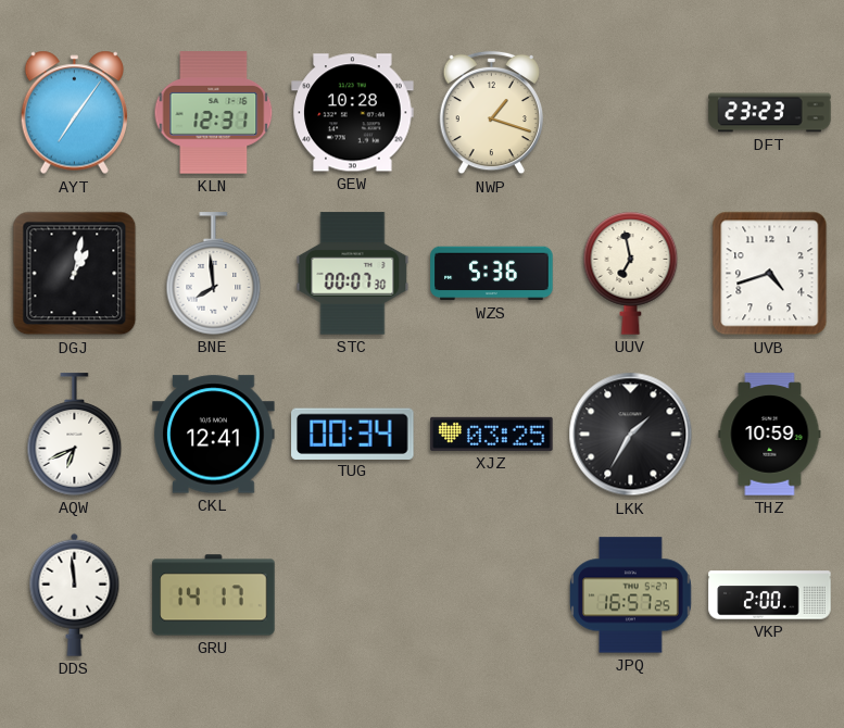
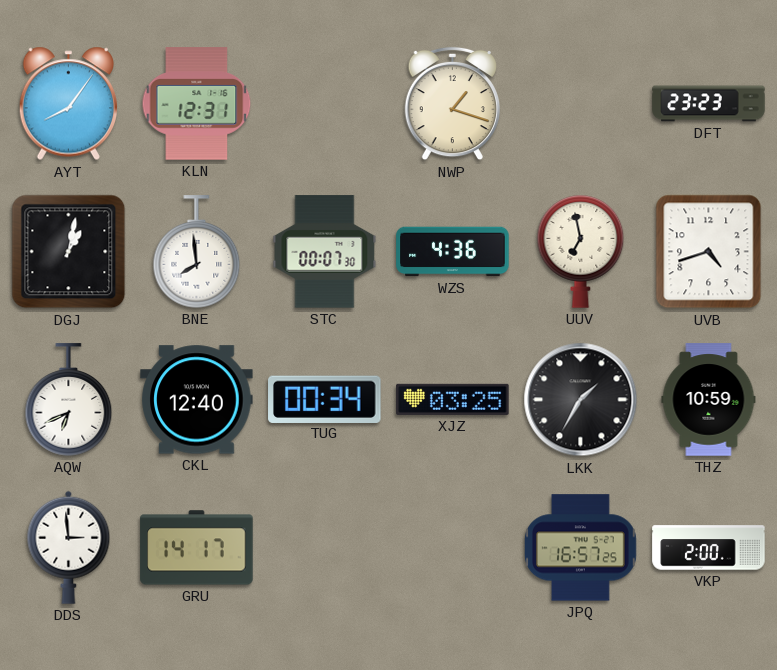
AYT: 7:06 -> 8:06 (68, 104)
GEW: 10:28 -> none (353, 113)
WZS: 5:36 -> 4:36 (453, 252)
CKL: 12:41 -> 12:40 (197, 400)
DDS: 11:59 -> 2:59 (69, 547)
